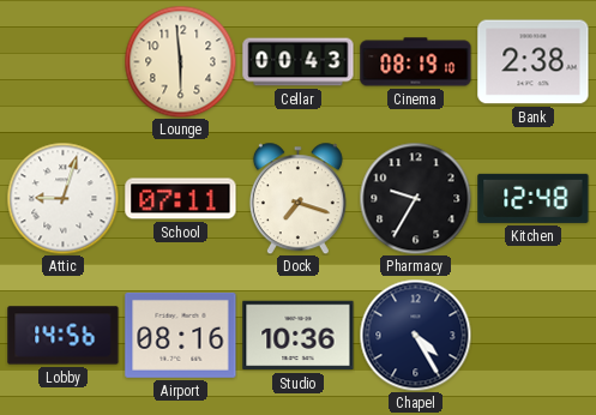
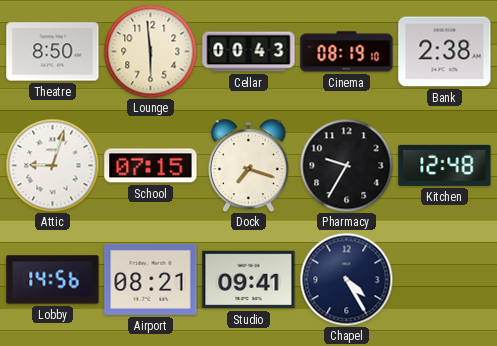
Theatre: none -> 8:50 (53, 52)
School: 07:11 -> 07:15 (151, 166)
Airport: 08:16 -> 08:21 (151, 279)
Studio: 10:36 -> 09:41 (249, 280)
